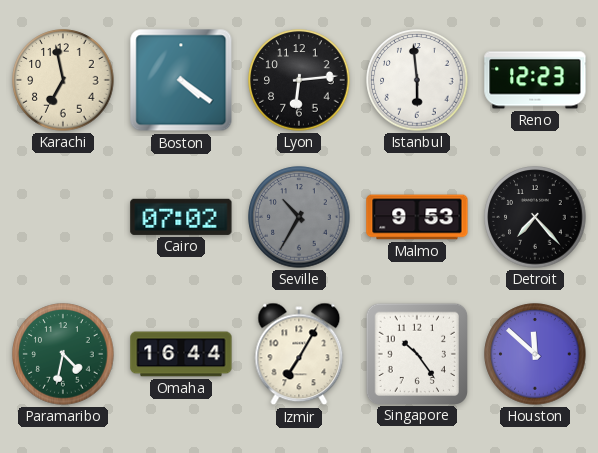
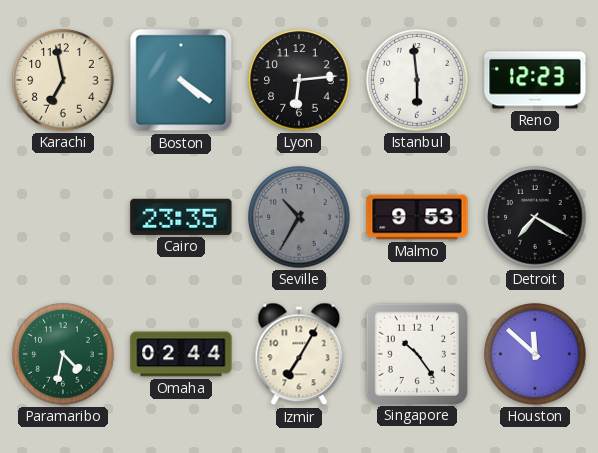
Cairo: 07:02 -> 23:35 (181, 217)
Detroit: 7:23 -> 7:20 (535, 217)
Omaha: 16:44 -> 02:44 (181, 354)
